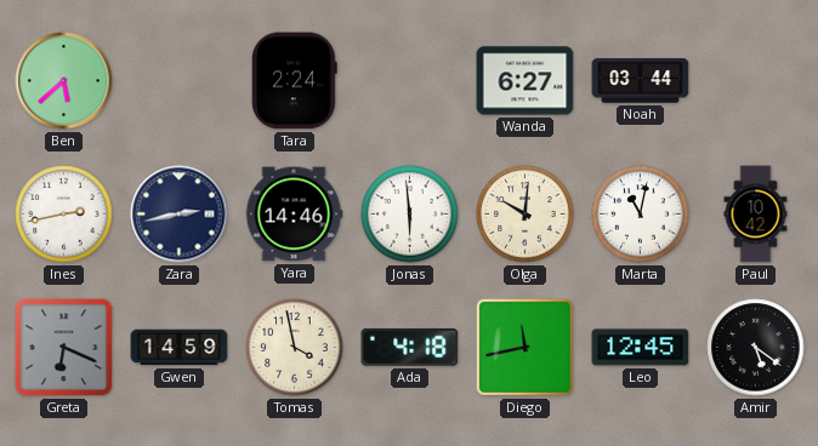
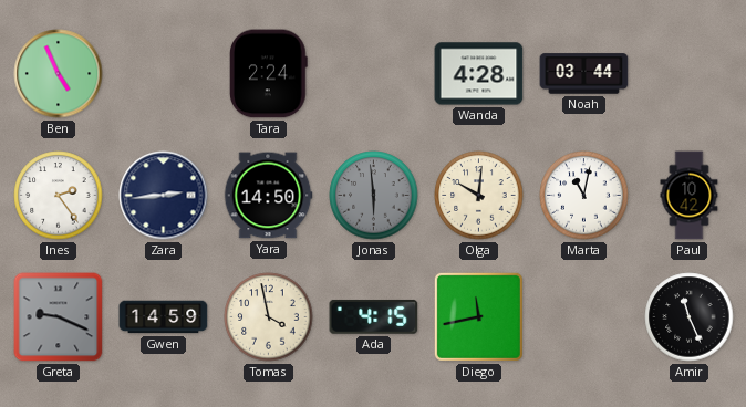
Ben: 5:38 -> 4:56 (59, 74)
Wanda: 6:27 -> 4:28 (479, 74)
Ines: 2:43 -> 2:24 (59, 196)
Zara: 2:43 -> 2:44 (164, 196)
Yara: 14:46 -> 14:50 (268, 196)
Jonas dial: white -> grey (374, 196)
Greta: 6:19 -> 9:19 (59, 317)
Ada: 4:18 -> 4:15 (374, 316)
Leo: 12:45 -> none (641, 348)
Amir: 5:21 -> 11:26 (690, 317)
